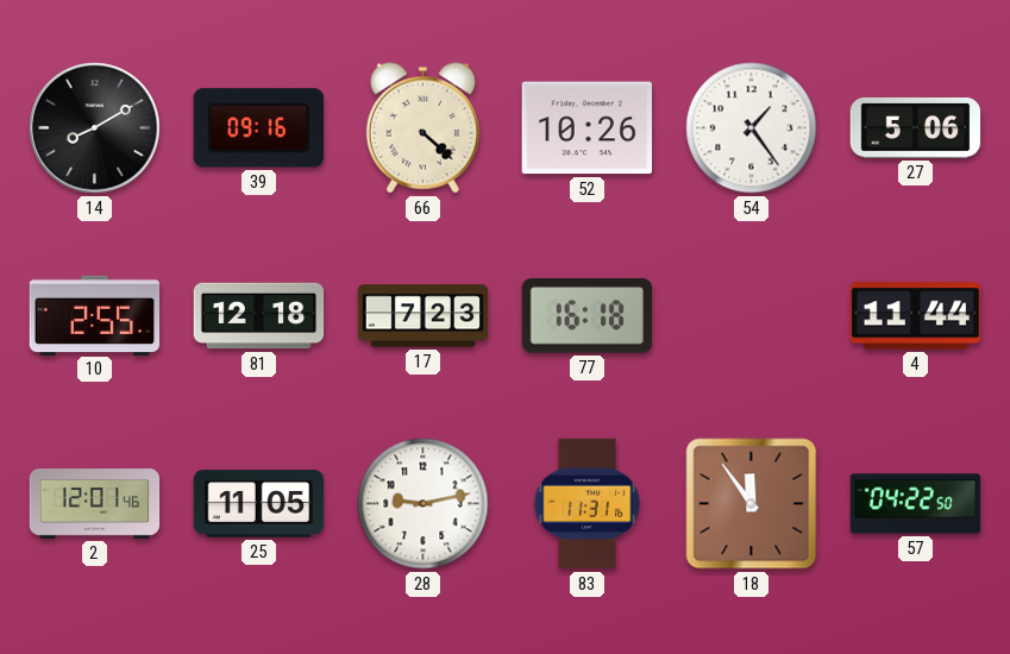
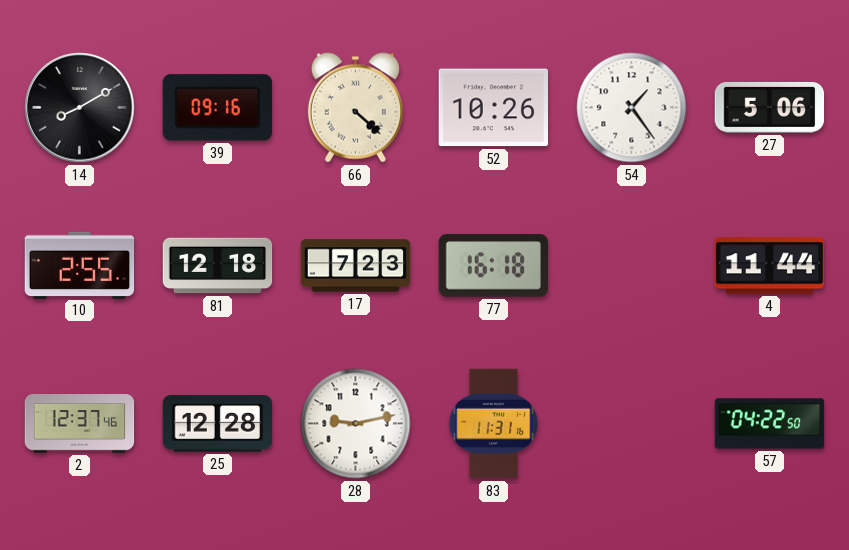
2: 12:01 -> 12:37 (80, 424)
25: 11:05 -> 12:28 (218, 424)
18: 11:54 -> none (752, 504)
